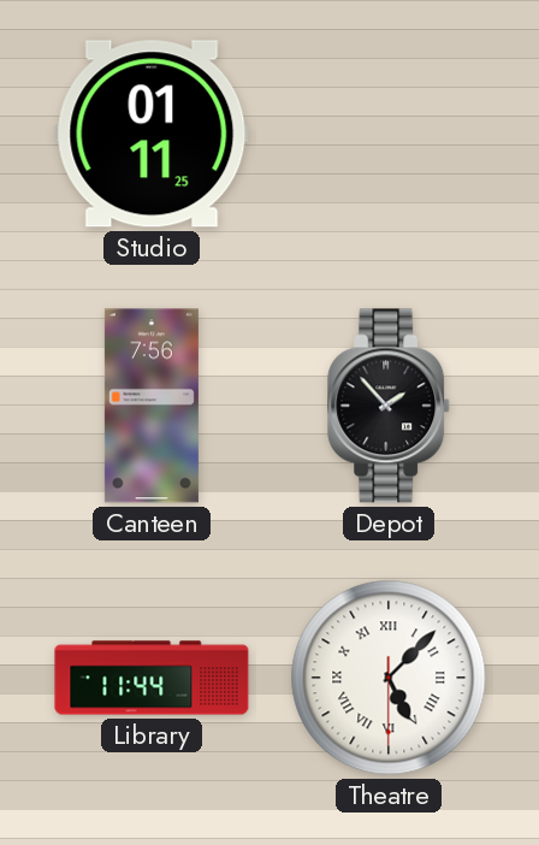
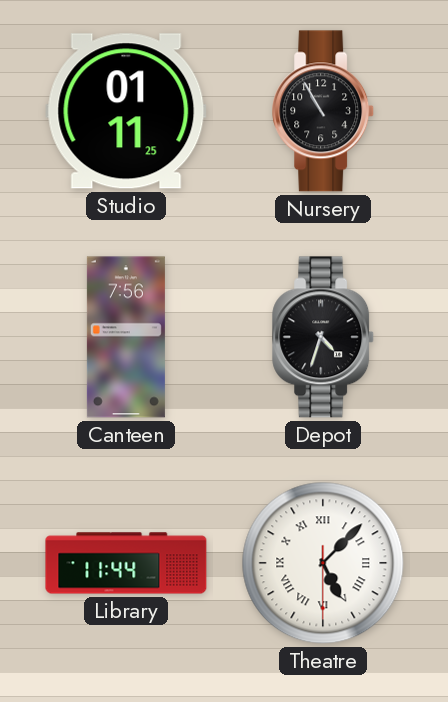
Nursery: none -> 10:55 (324, 111)
Depot: 1:53 -> 4:33 (324, 337)
